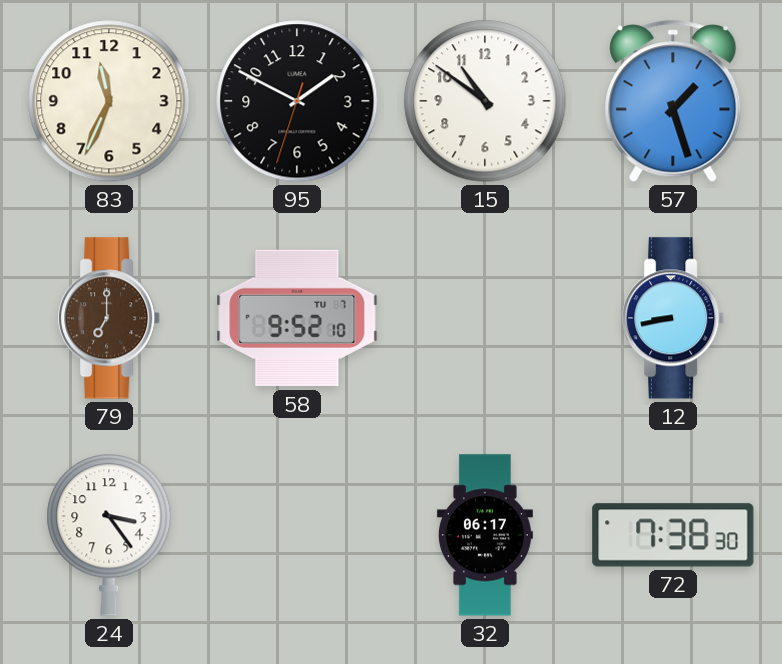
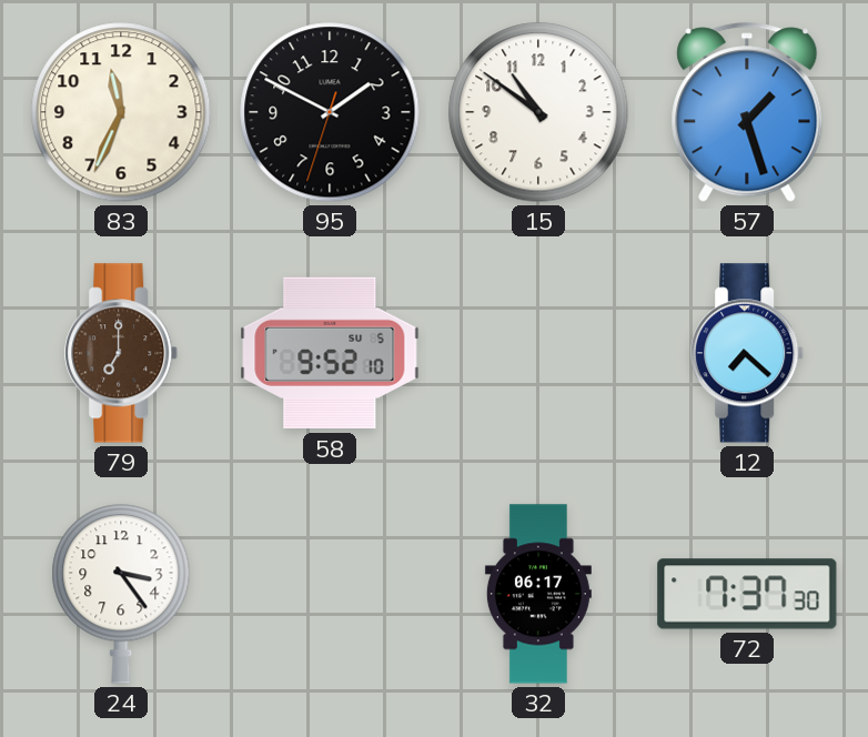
58 date: TU 7 -> SU 5 (330, 353)
12: 8:43 -> 7:22 (748, 353)
72: 7:38 -> 7:37 (747, 594)
